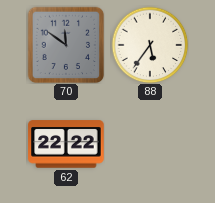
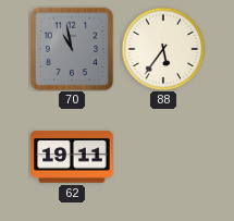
70: 11:51 -> 10:58 (72, 49)
62: 22:22 -> 19:11 (72, 157)
